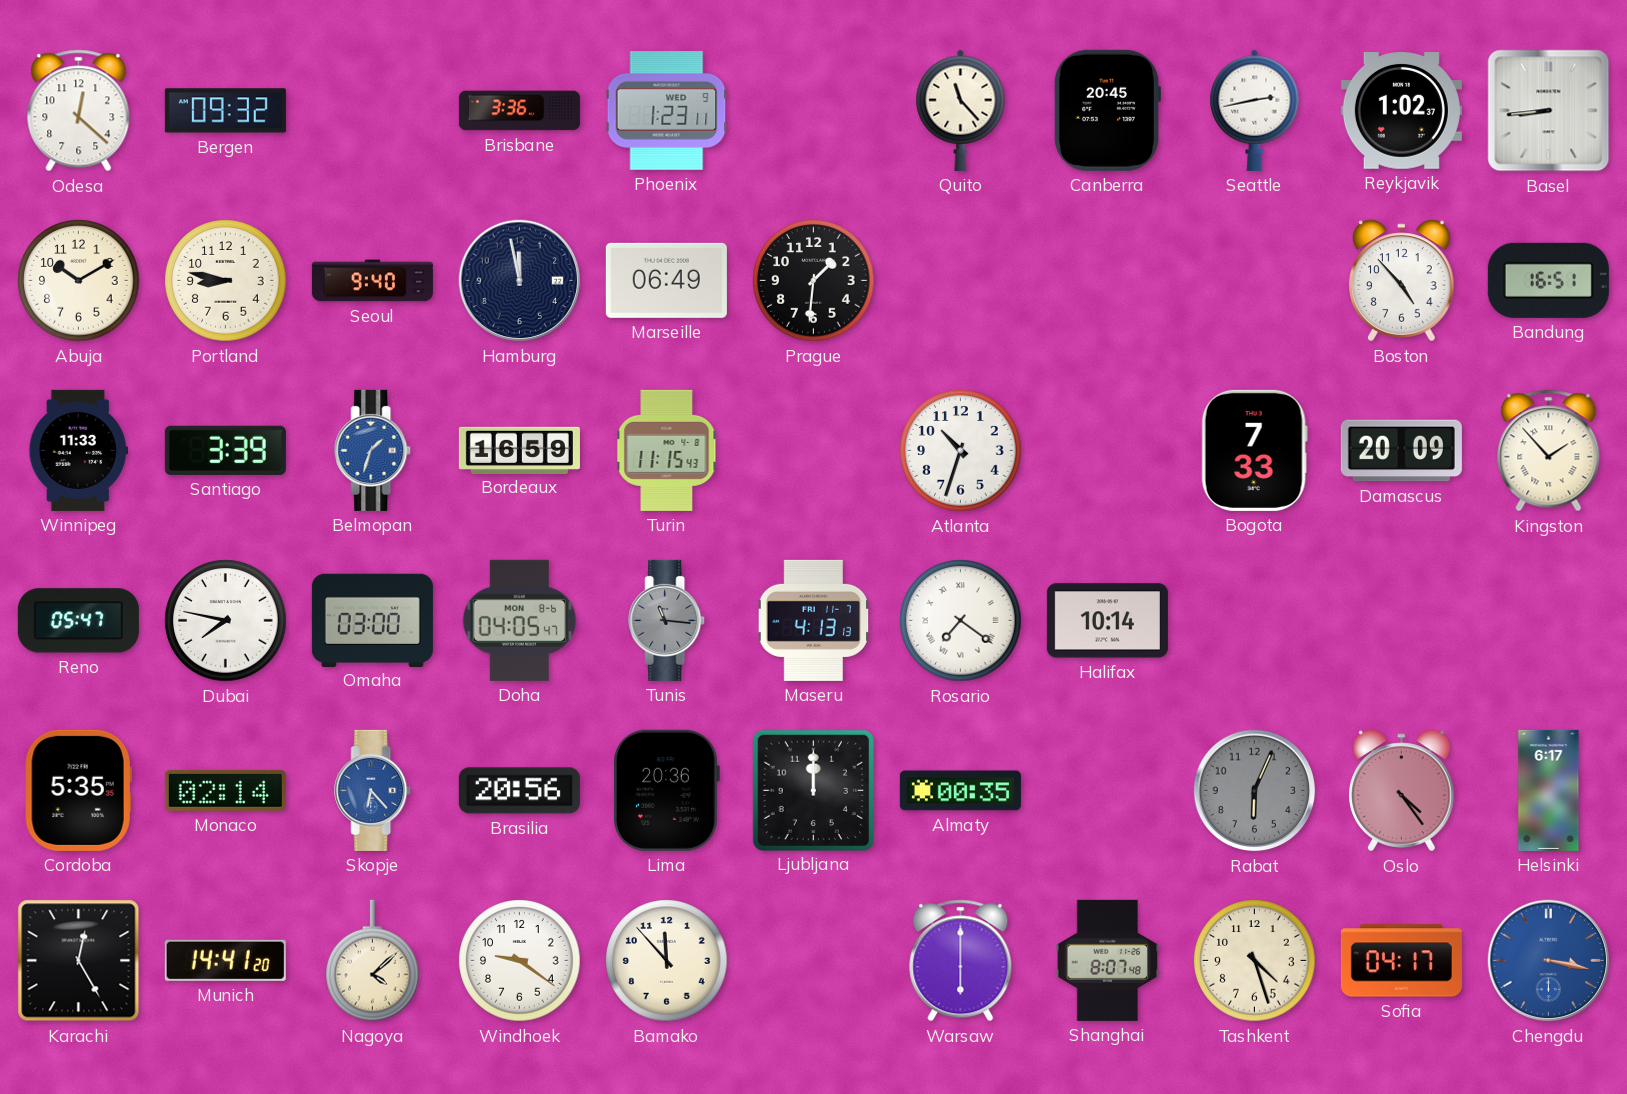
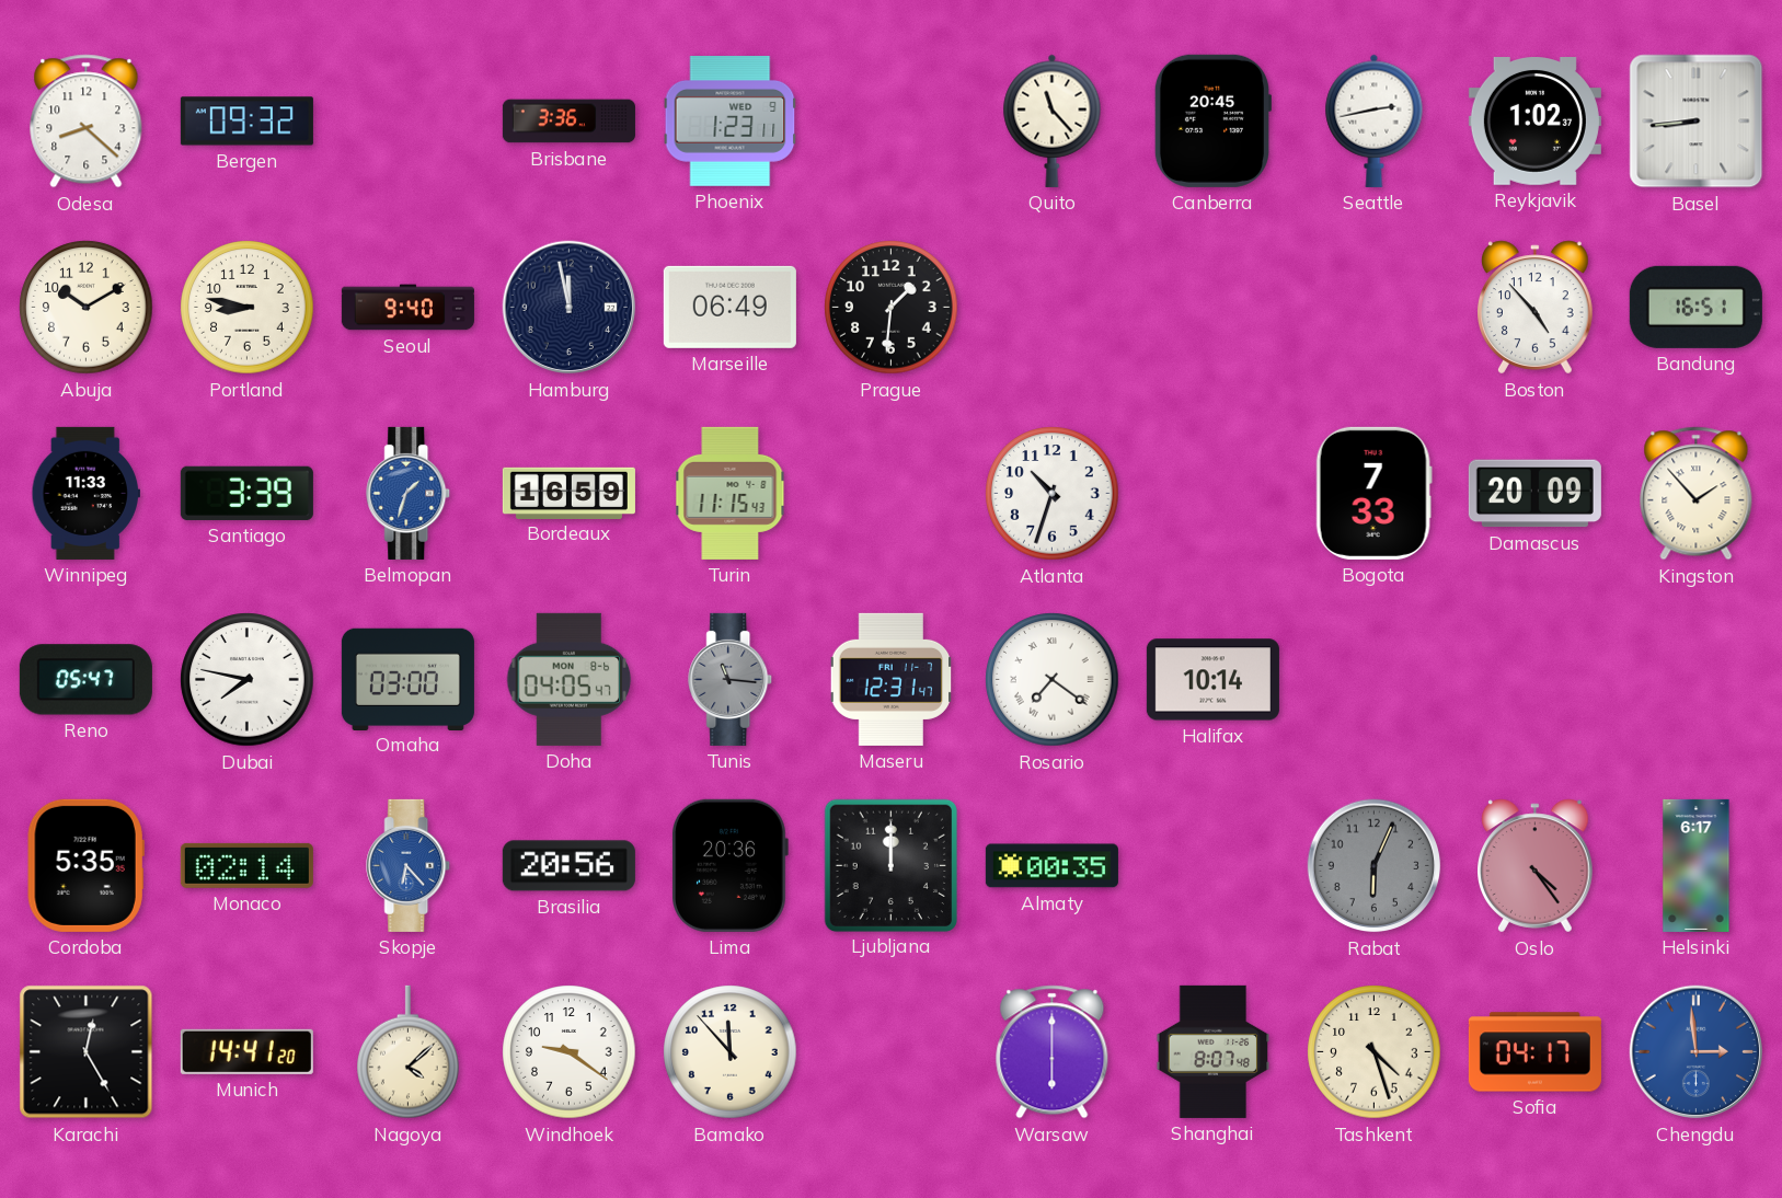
Odesa: 12:22 -> 8:22 (87, 122)
Maseru: 4:13 -> 12:31 (892, 679)
Chengdu: 3:17 -> 2:59 (1697, 1052)
